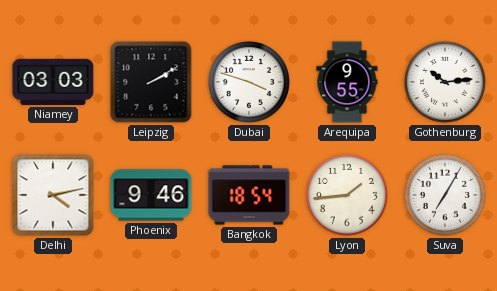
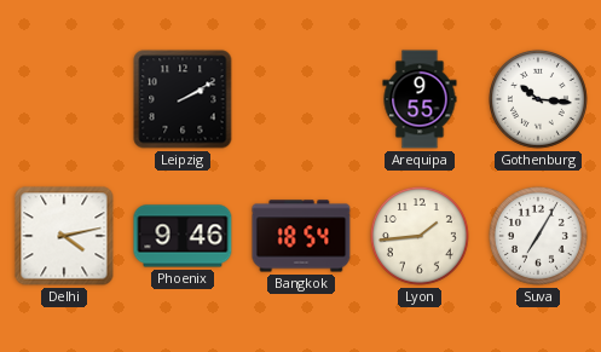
Niamey: 03:03 -> none (53, 82)
Dubai: 3:48 -> none (249, 82)
Gothenburg: 10:14 -> 10:16 (538, 99)
